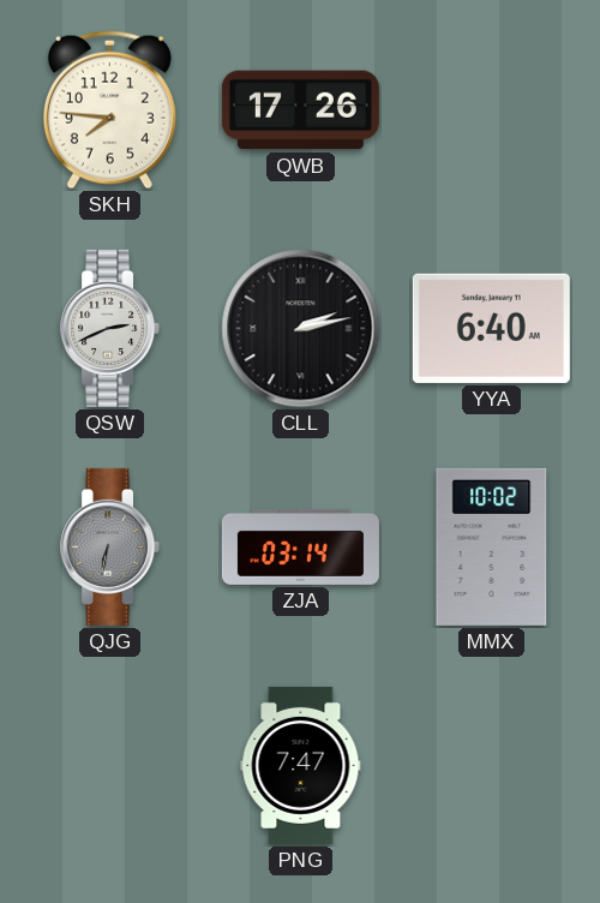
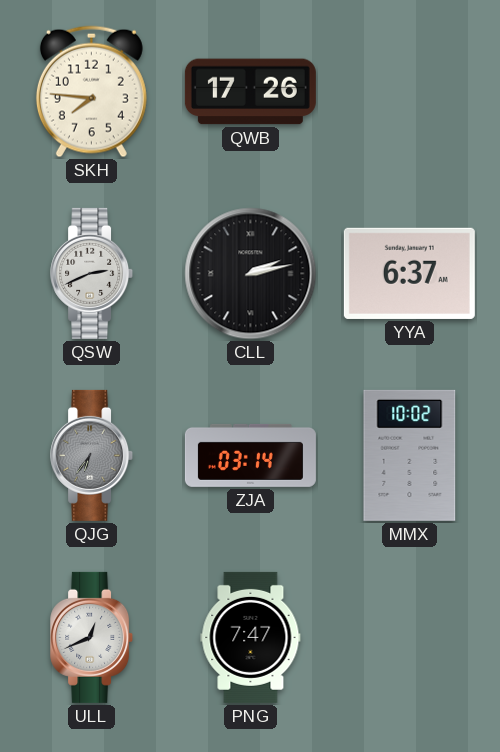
YYA: 6:40 -> 6:37 (409, 273)
QJG: 6:32 -> 6:36 (92, 455)
ULL: none -> 12:41 (92, 637)
